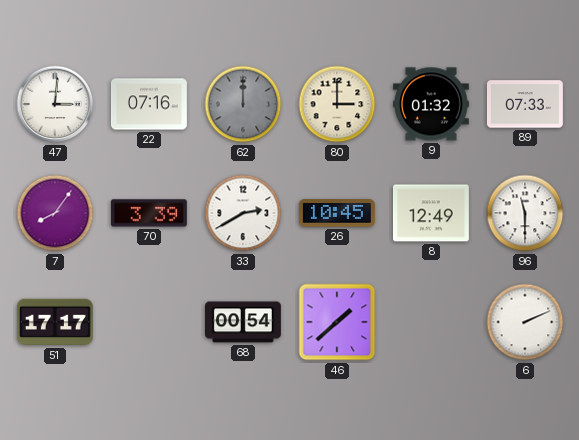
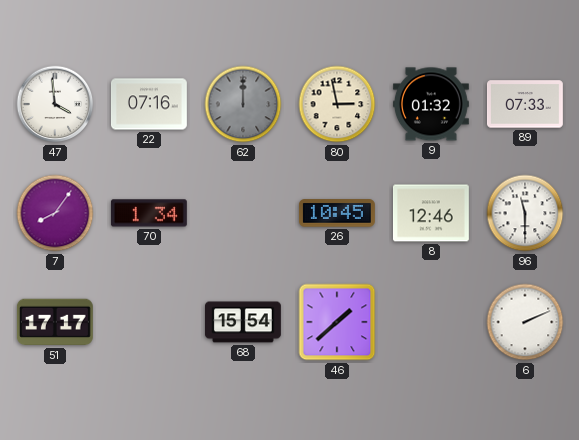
47: 3:01 -> 3:59 (55, 104)
80: 3:00 -> 2:58 (337, 104)
70: 3:39 -> 1:34 (149, 213)
33: 2:40 -> none (243, 213)
8: 12:49 -> 12:46 (431, 213)
68: 00:54 -> 15:54 (244, 322)
